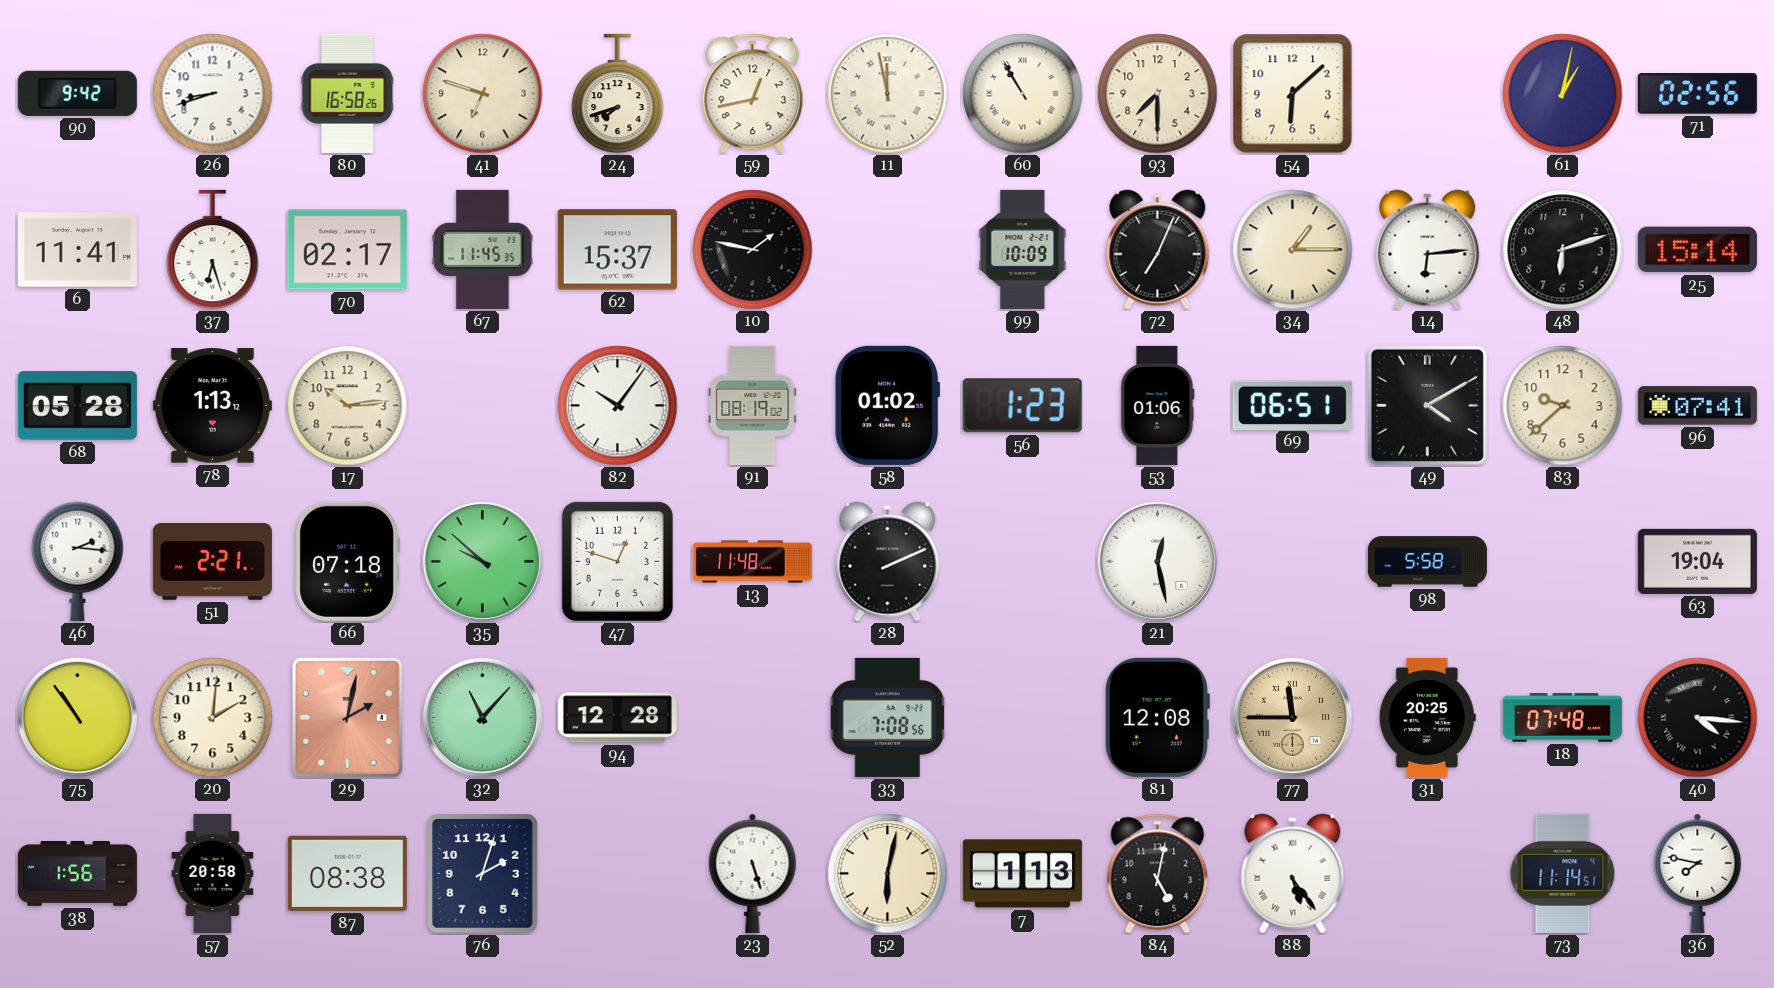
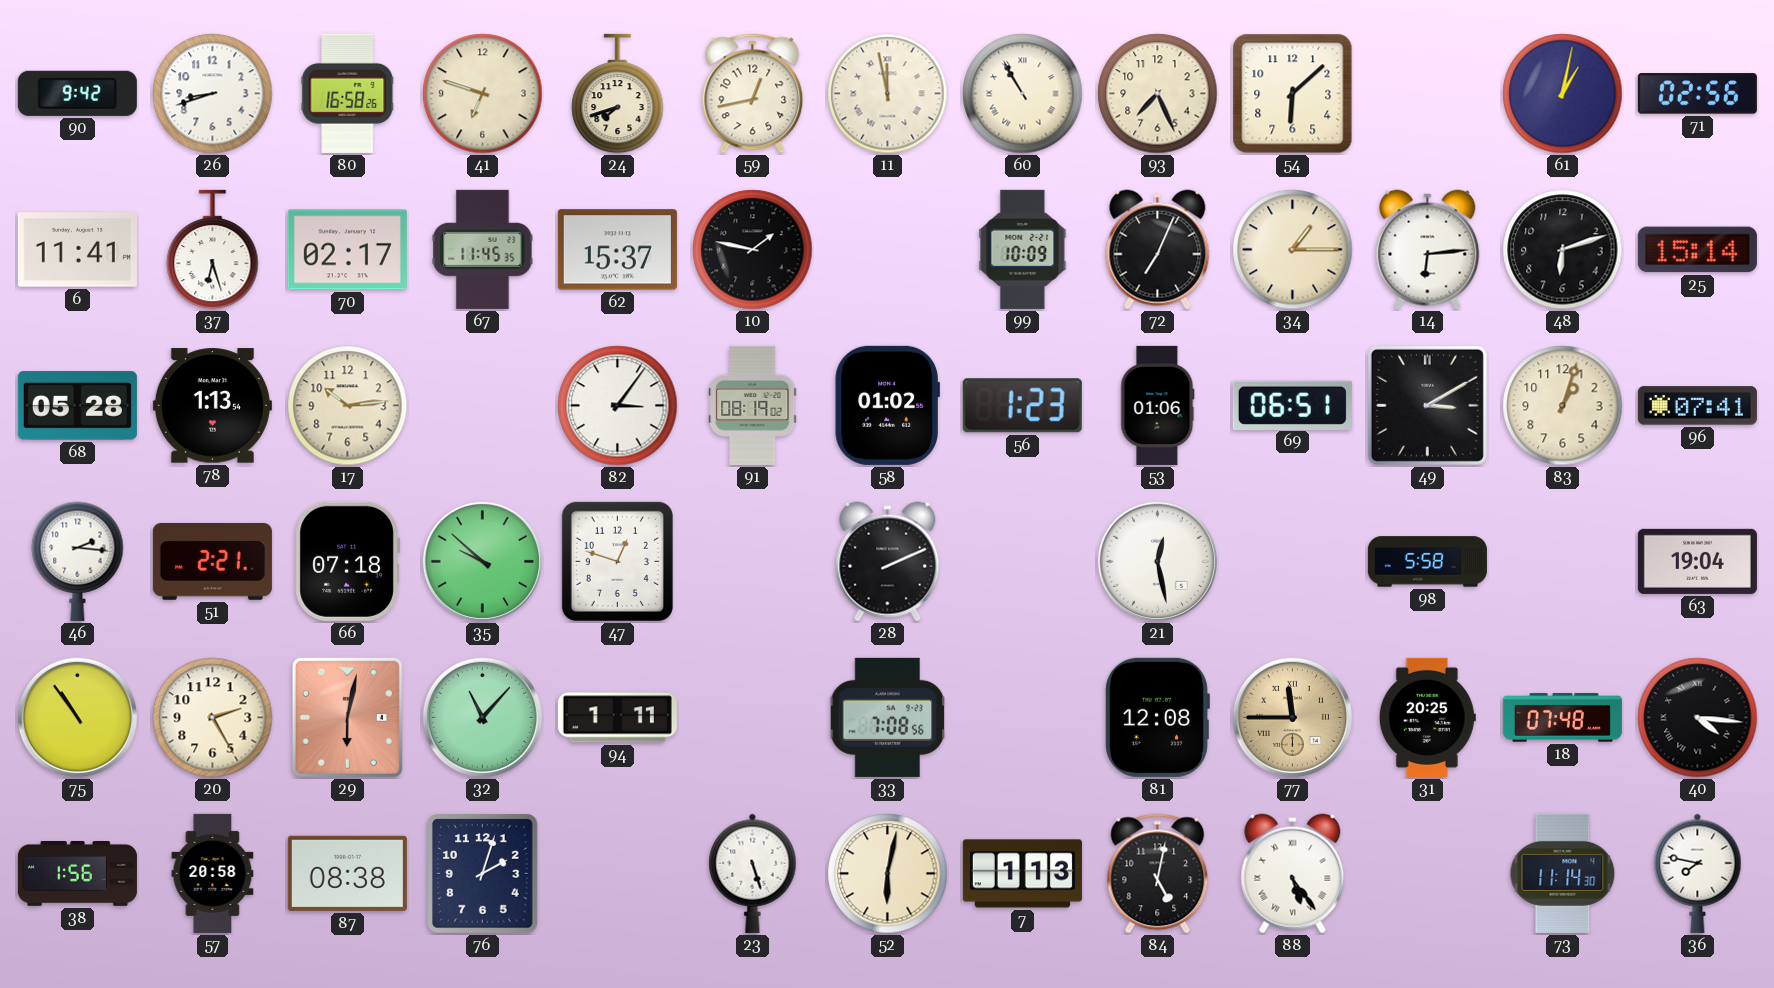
93: 7:30 -> 7:26 (1158, 94)
78: 1:13:12 -> 1:13:54 (212, 406)
82: 10:06 -> 3:06 (618, 406)
49: 4:10 -> 3:10 (1427, 405)
83: 9:38 -> 1:03 (1563, 406)
13: 11:48 -> none (752, 562)
20: 2:01 -> 2:25 (213, 718)
29: 2:02 -> 6:02 (347, 717)
94: 12:28 -> 1:11 (617, 718)
73: 11:14:51 -> 11:14:30 (1563, 873)
